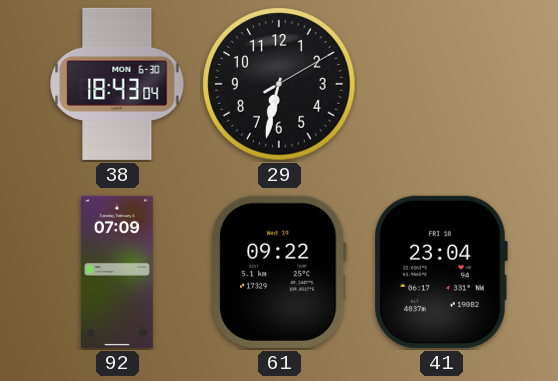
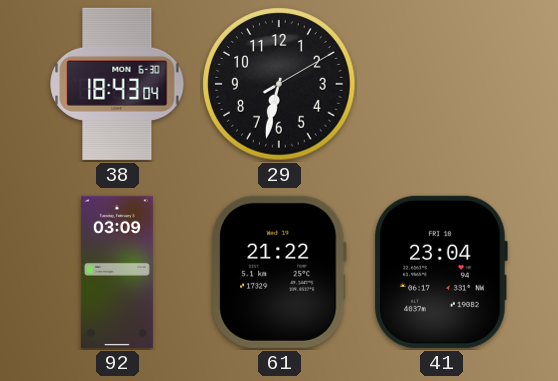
92: 07:09 -> 03:09 (117, 272)
61: 09:22 -> 21:22 (279, 272)
